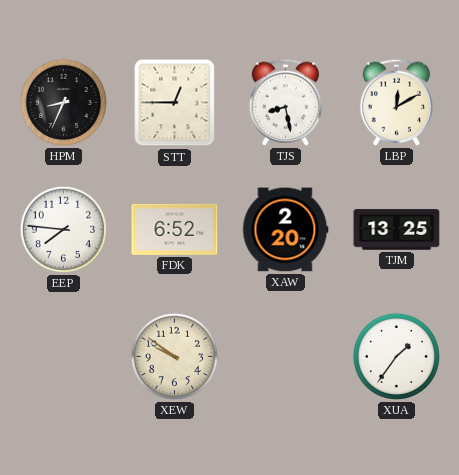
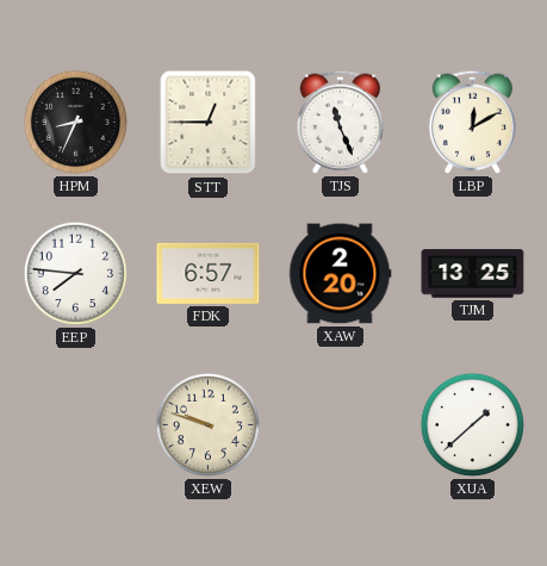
TJS: 8:28 -> 11:26 (340, 122)
FDK: 6:52 -> 6:57 (209, 273)
XEW: 9:51 -> 9:48 (207, 424)
XUA: 1:36 -> 1:38 (472, 424)
